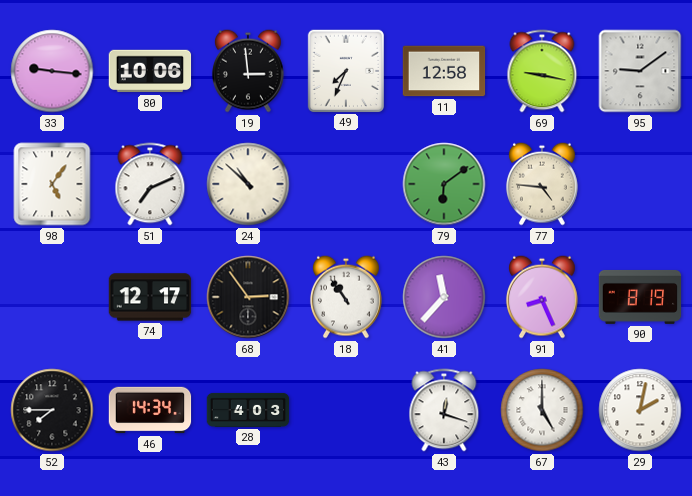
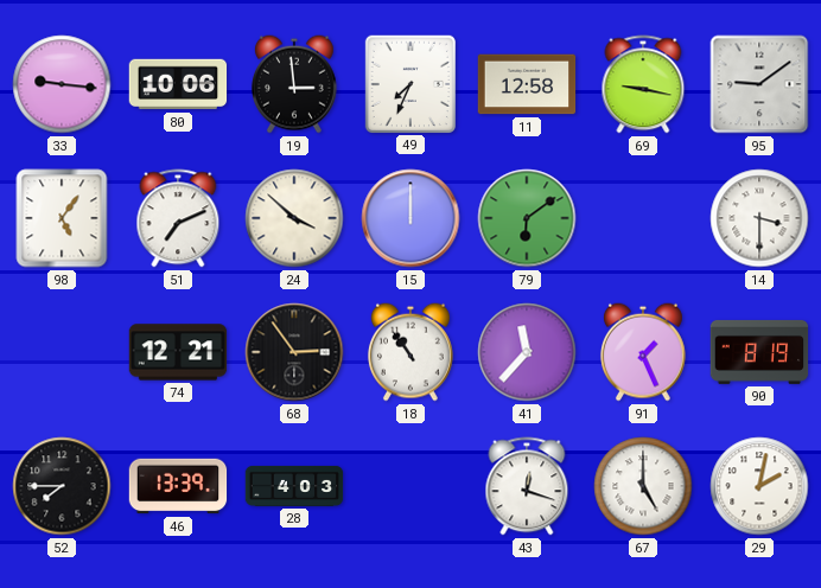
24: 10:52 -> 3:52 (294, 218)
15: none -> 12:00 (411, 218)
77: 4:46 -> none (542, 184)
14: none -> 3:30 (759, 218)
74: 12:17 -> 12:21 (178, 352)
91: 8:26 -> 1:26 (643, 352)
46: 14:34 -> 13:39 (178, 486)
